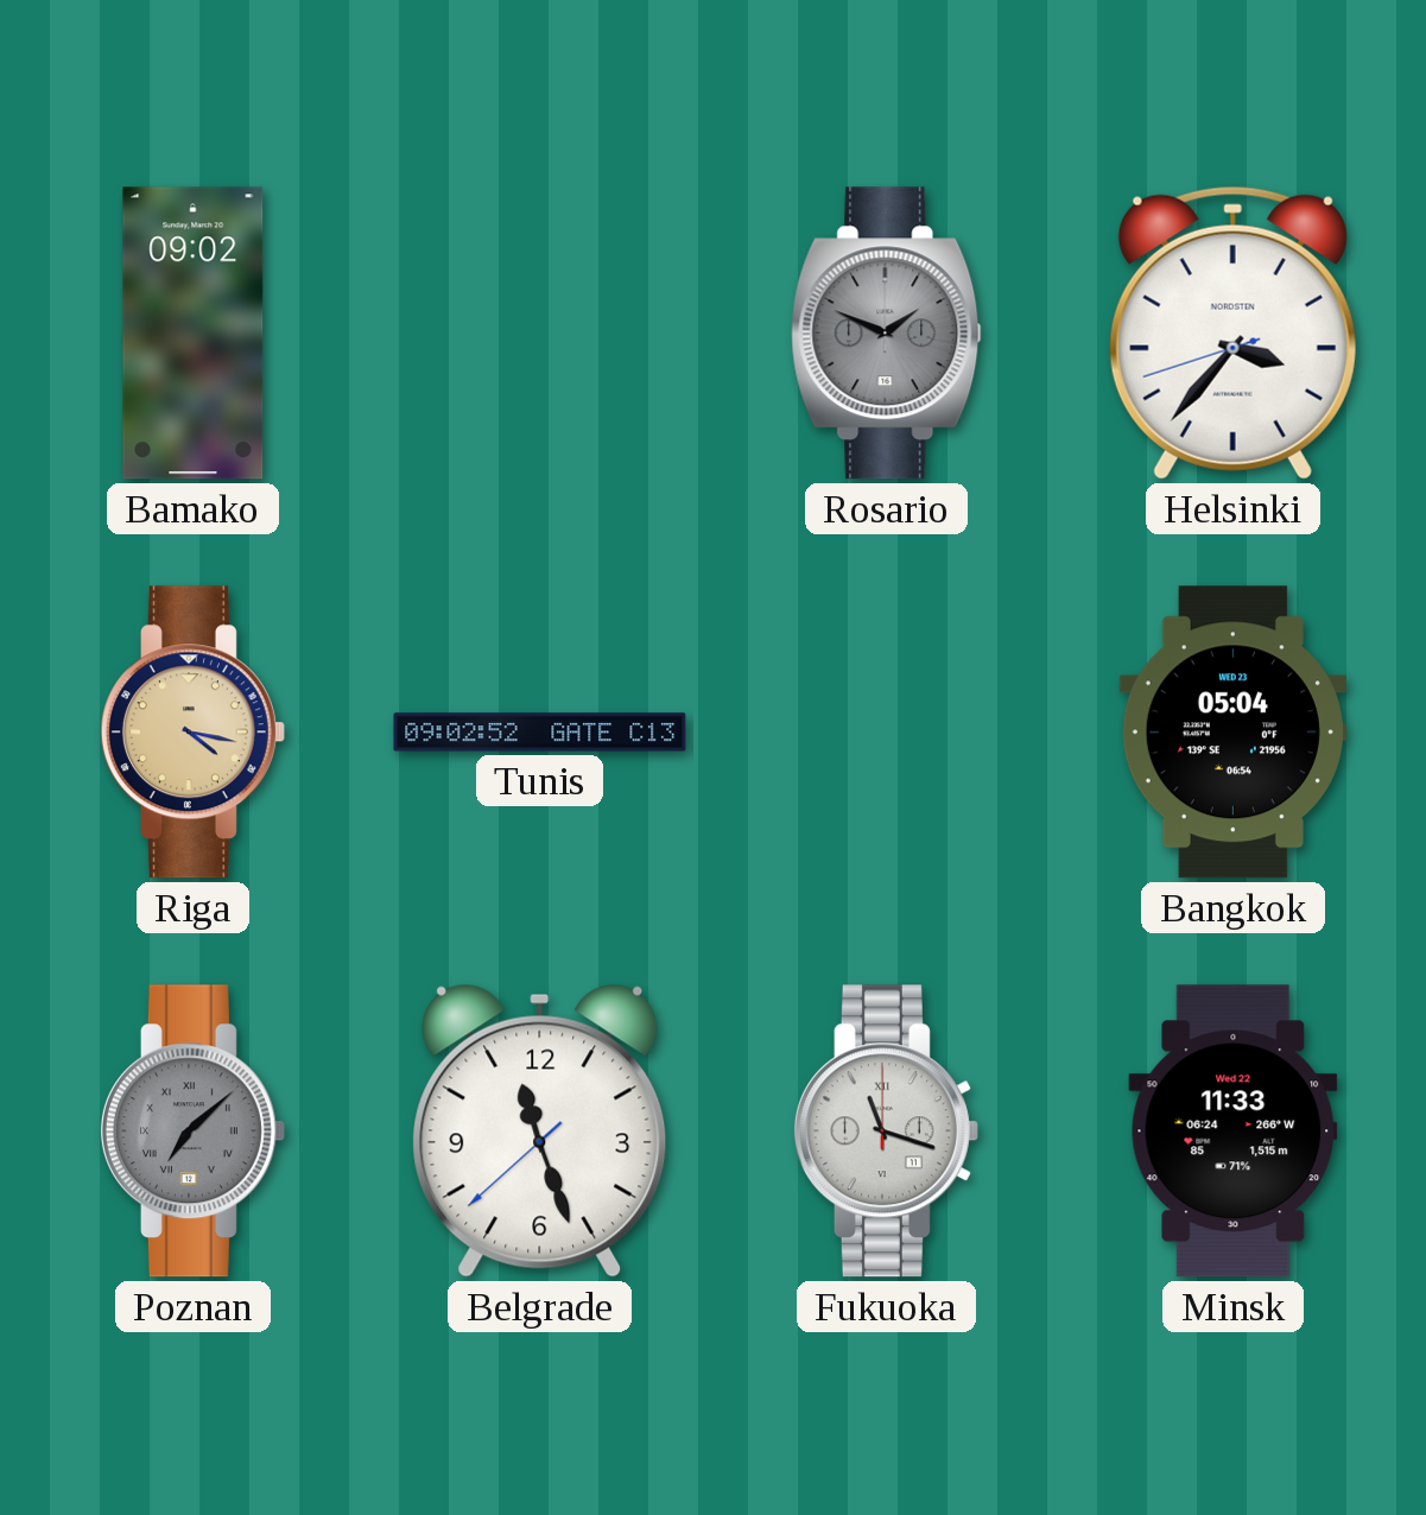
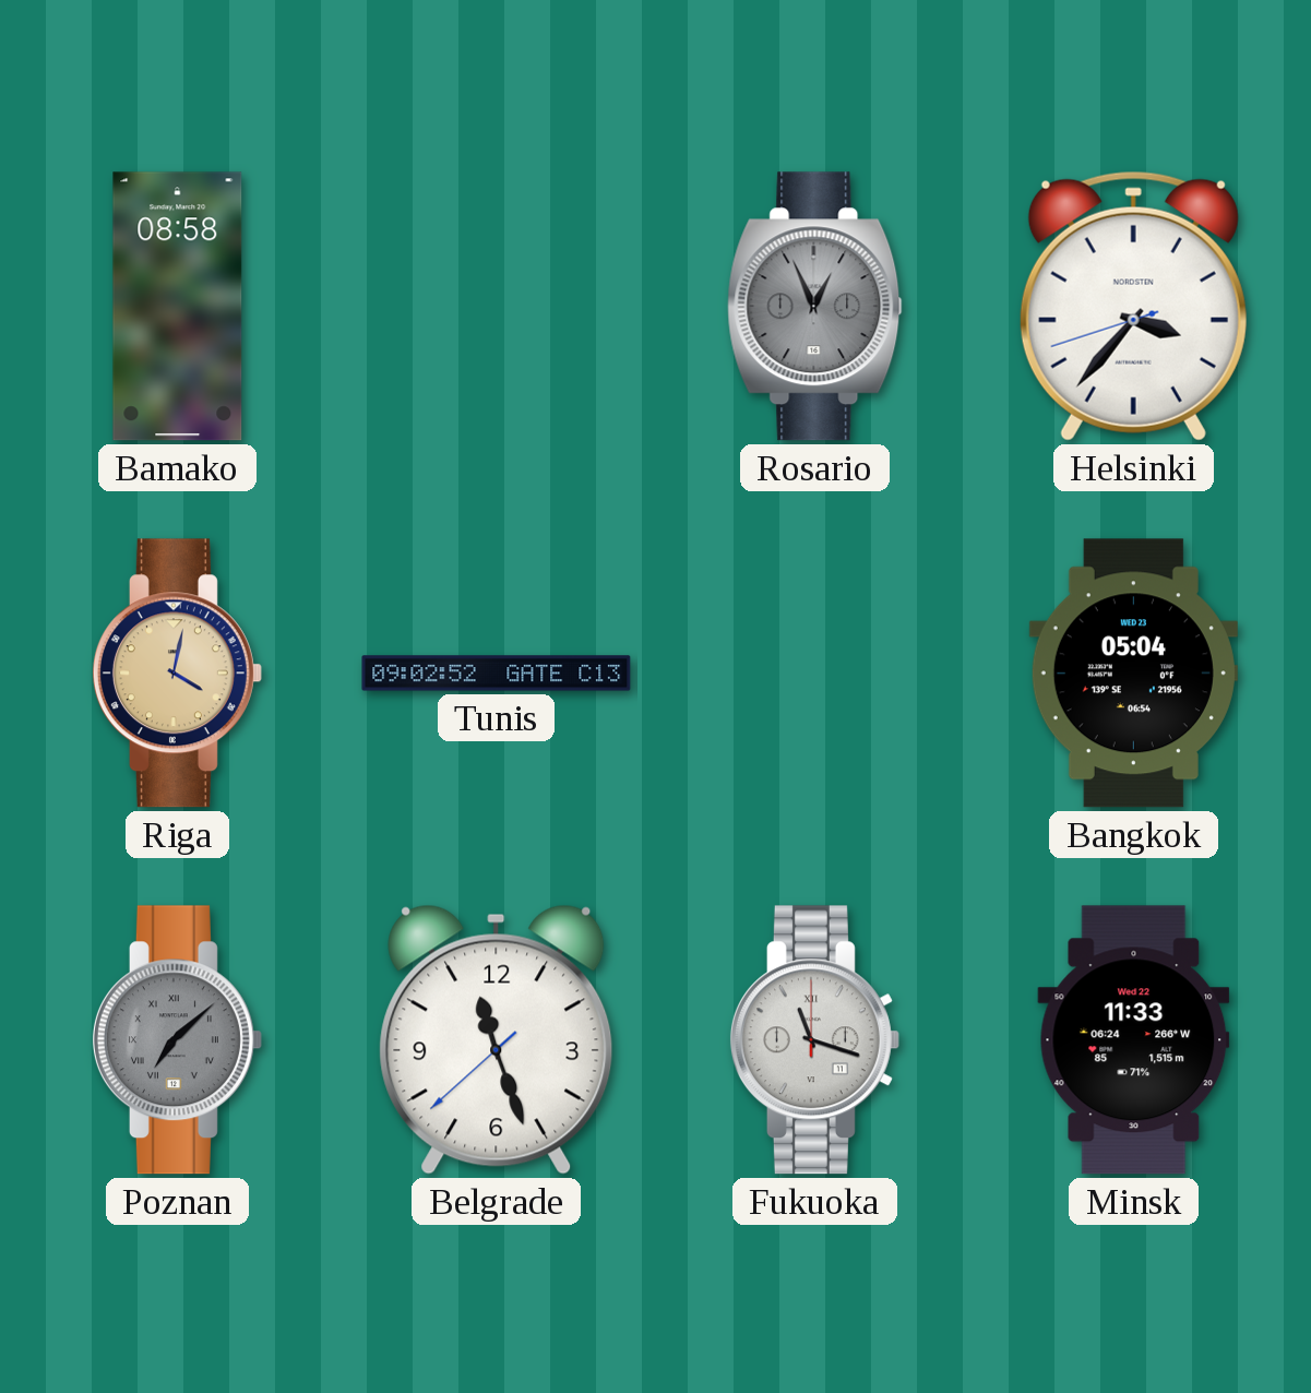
Bamako: 09:02 -> 08:58 (178, 307)
Rosario: 1:49 -> 12:56 (815, 307)
Riga: 4:17 -> 4:02 (177, 674)
